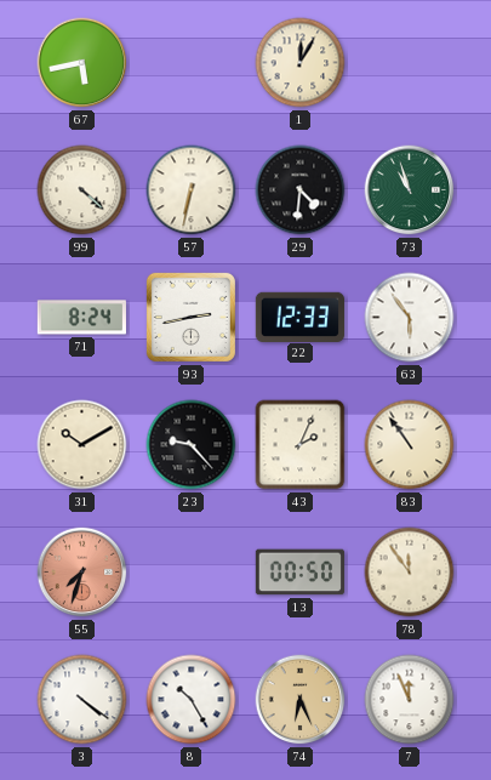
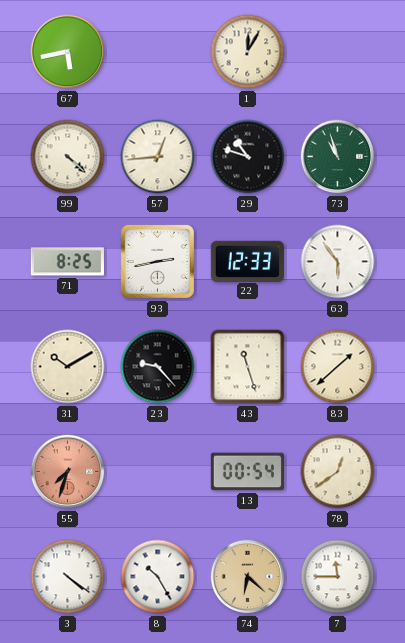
57: 6:32 -> 12:44 (158, 157)
29: 4:31 -> 10:48 (248, 157)
71: 8:24 -> 8:25 (67, 262)
43: 2:04 -> 11:27 (248, 367)
83: 10:54 -> 1:38 (338, 367)
13: 00:50 -> 00:54 (247, 472)
78: 11:54 -> 12:39 (338, 472)
74: 6:26 -> 6:22 (248, 577)
7: 11:56 -> 11:45 (338, 577)
